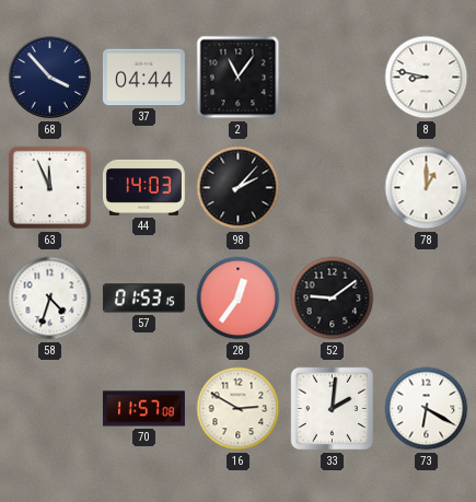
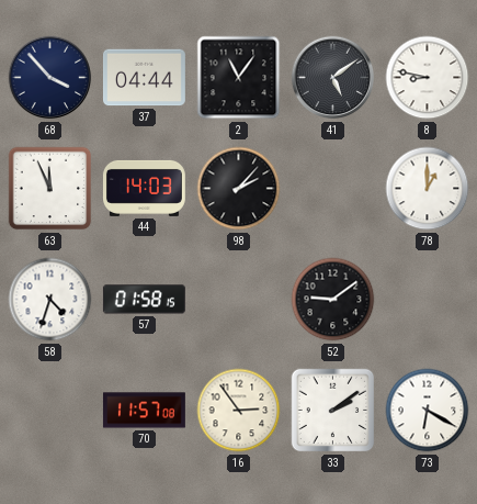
41: none -> 5:09 (333, 78)
57: 01:53 -> 01:58 (144, 300)
28: 12:36 -> none (239, 299)
16: 2:50 -> 2:54 (239, 411)
33: 2:01 -> 2:09 (333, 411)
